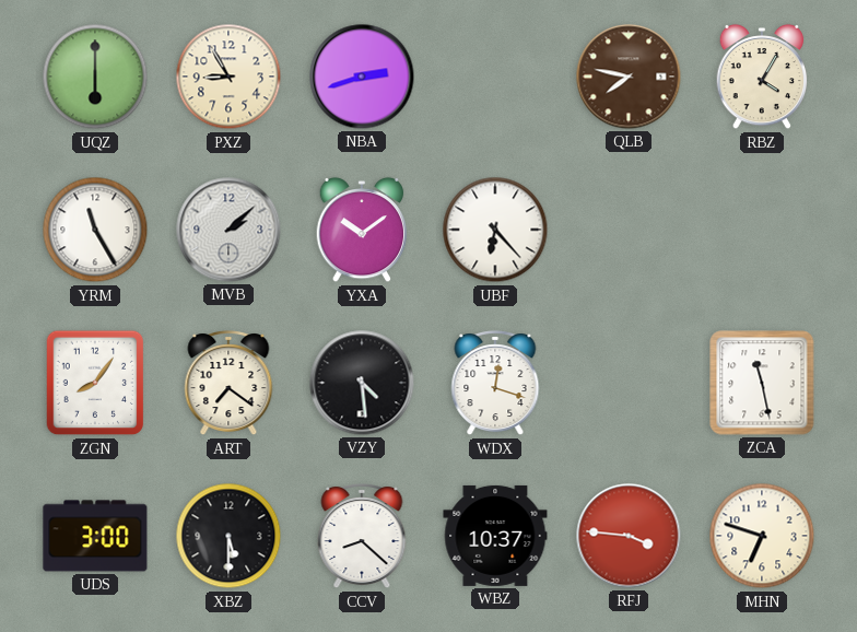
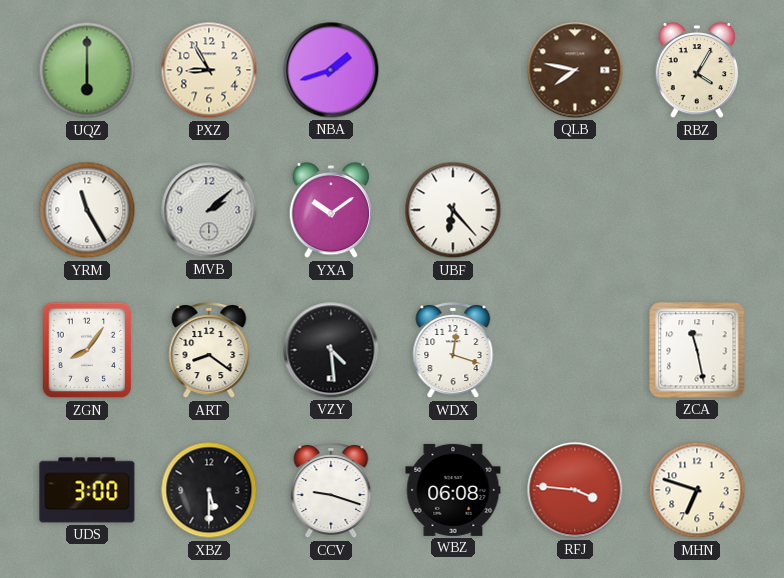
NBA: 2:42 -> 1:42 (331, 70)
ART: 7:21 -> 8:21 (209, 351)
CCV: 8:22 -> 9:18 (331, 491)
WBZ: 10:37 -> 06:08 (453, 490)
